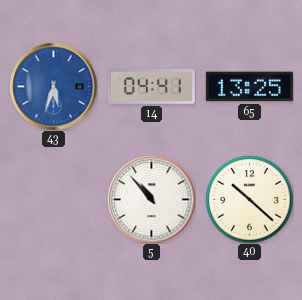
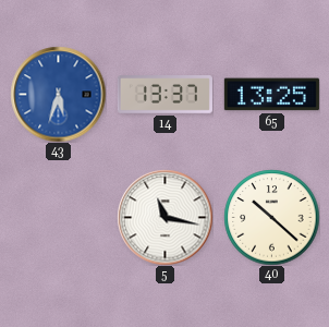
14: 04:41 -> 13:37 (164, 95)
5: 10:53 -> 11:17 (164, 217)
